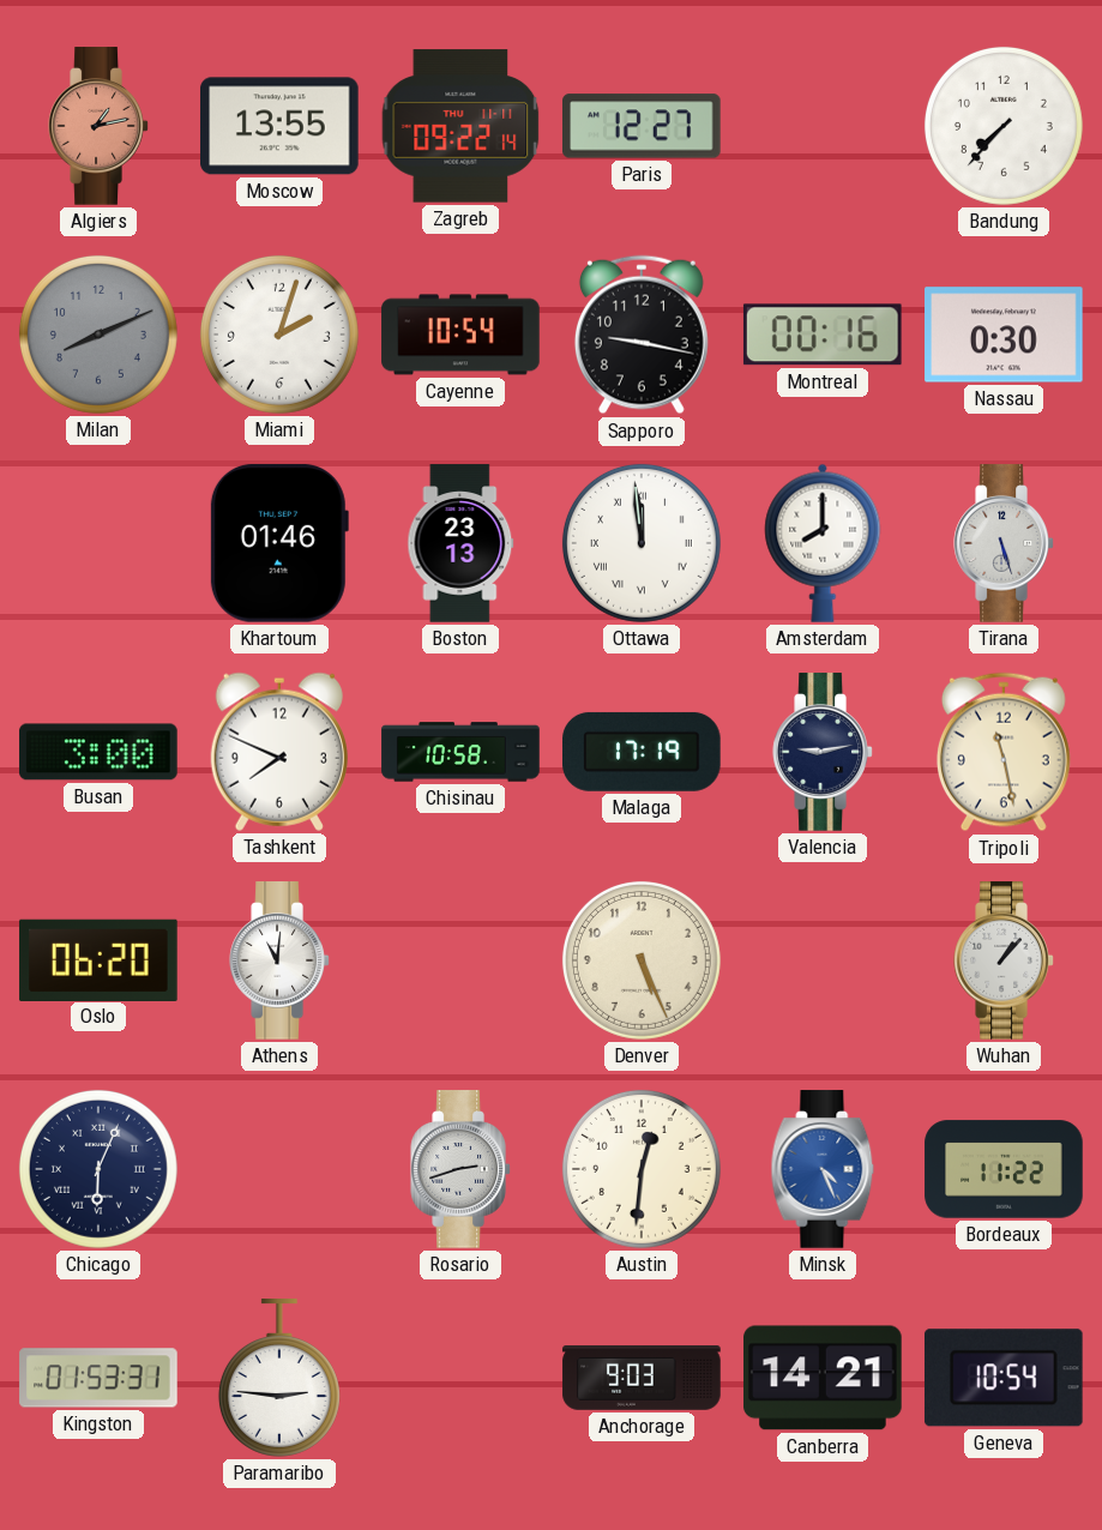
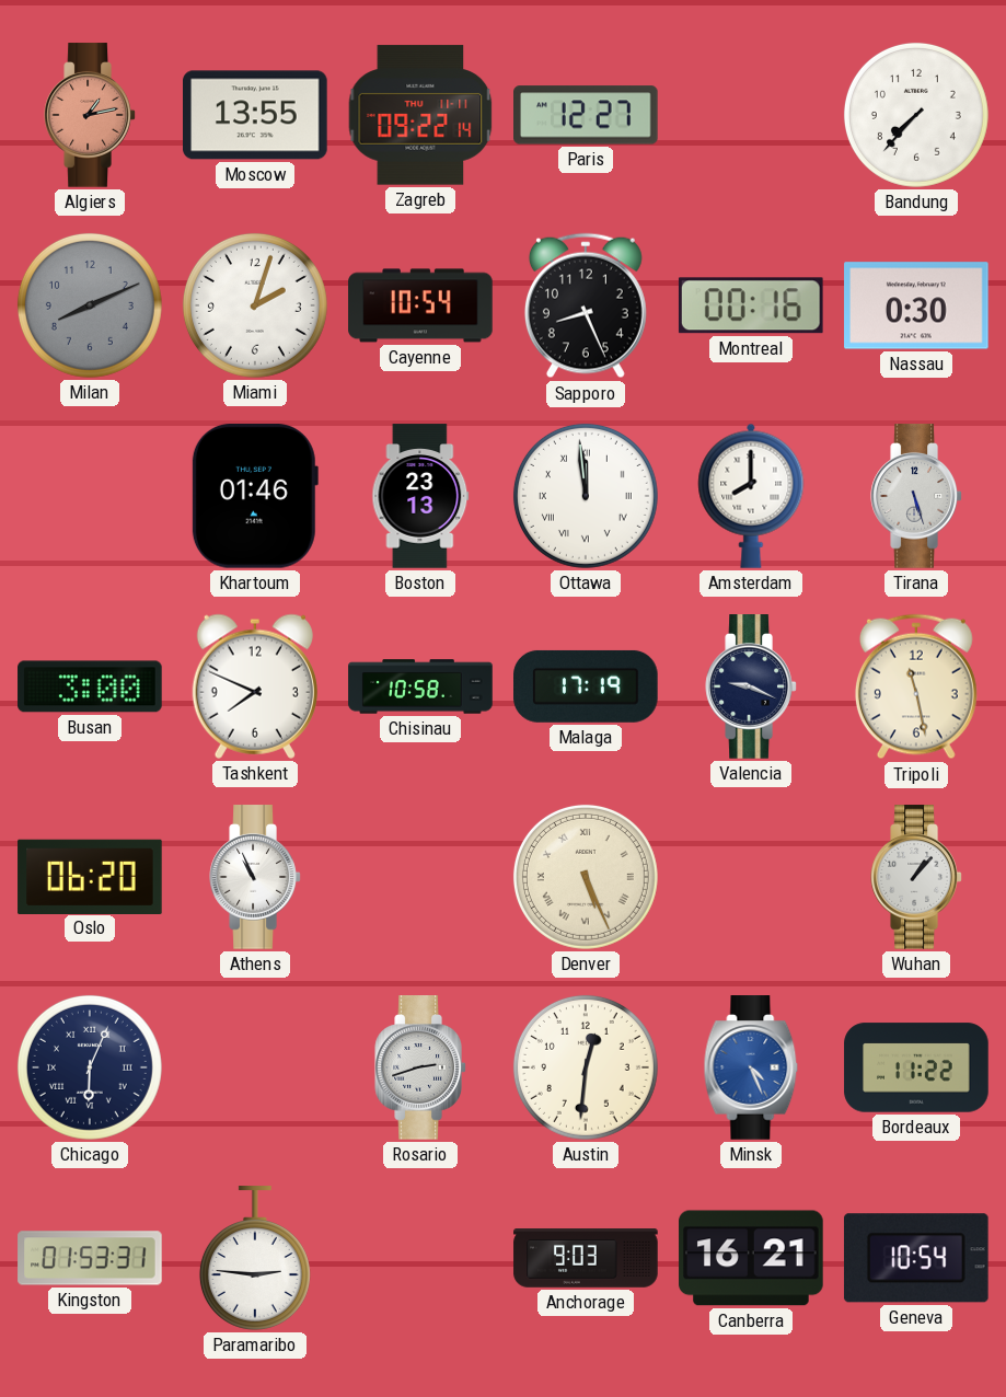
Sapporo: 9:17 -> 8:26 (586, 305)
Valencia: 9:13 -> 9:19 (751, 686)
Athens: 11:01 -> 10:56 (255, 877)
Denver numerals: Arabic -> Roman (586, 877)
Canberra: 14:21 -> 16:21 (751, 1258)
